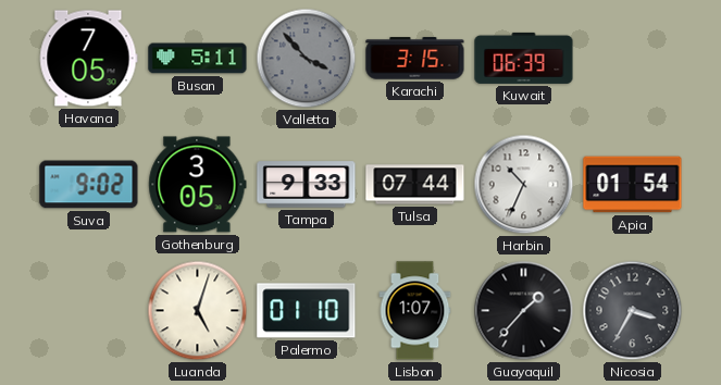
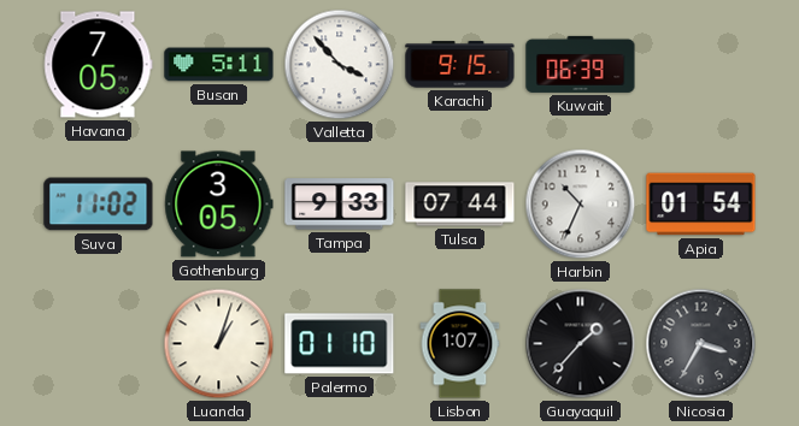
Valletta dial: grey -> white (340, 65)
Karachi: 3:15 -> 9:15 (460, 65)
Suva: 9:02 -> 11:02 (99, 205)
Luanda: 5:03 -> 1:03 (219, 344)
